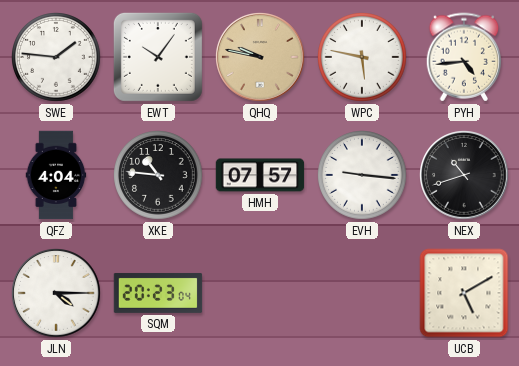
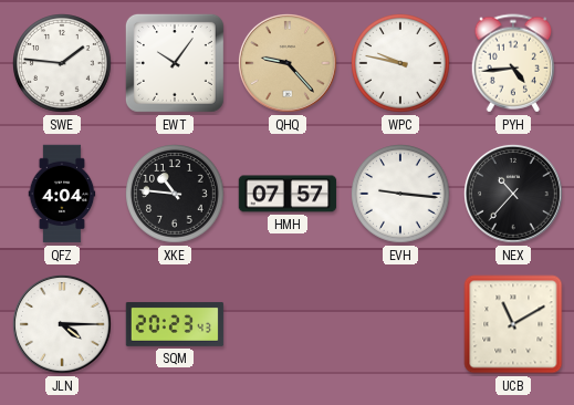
QHQ: 9:47 -> 9:23 (289, 64)
WPC: 5:47 -> 9:47 (401, 64)
NEX: 10:42 -> 10:37 (514, 195)
SQM: 20:23:04 -> 20:23:43 (175, 324)
UCB: 5:10 -> 11:10 (513, 324)
